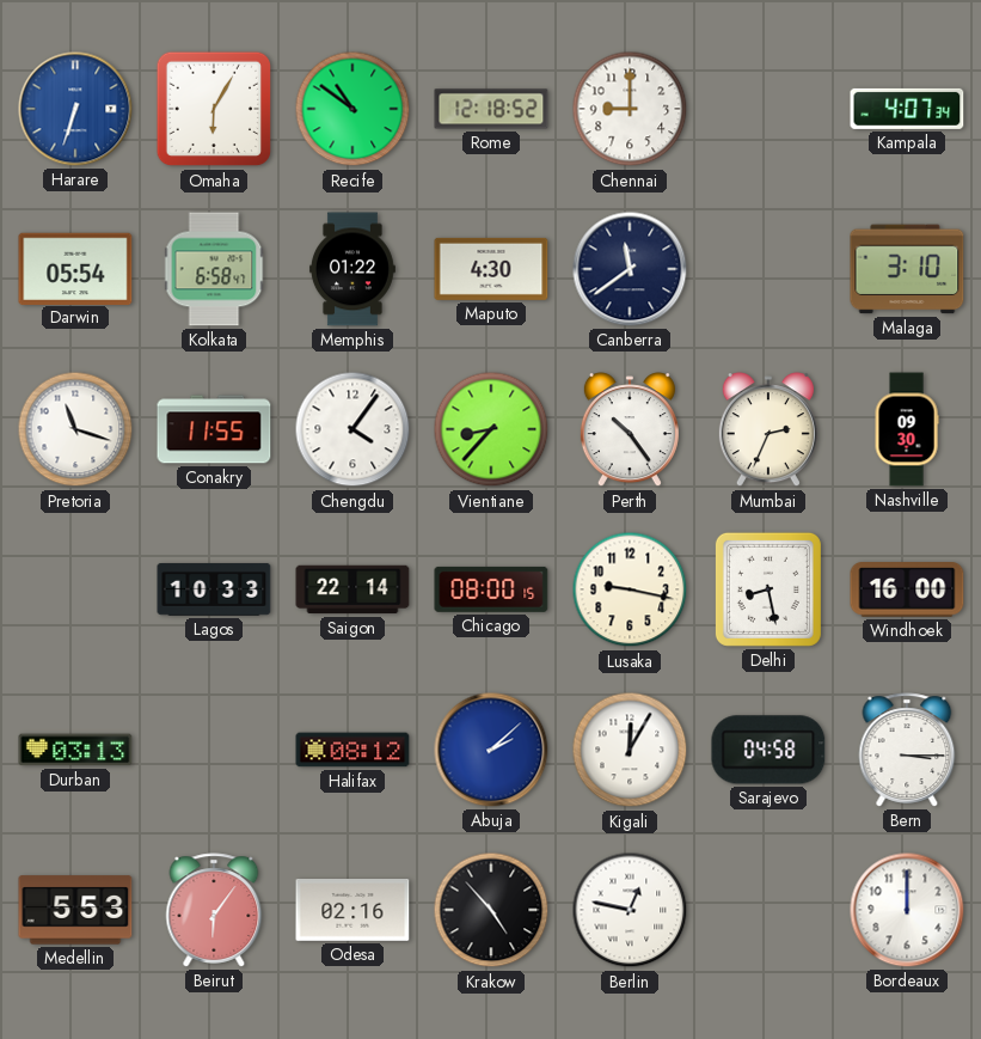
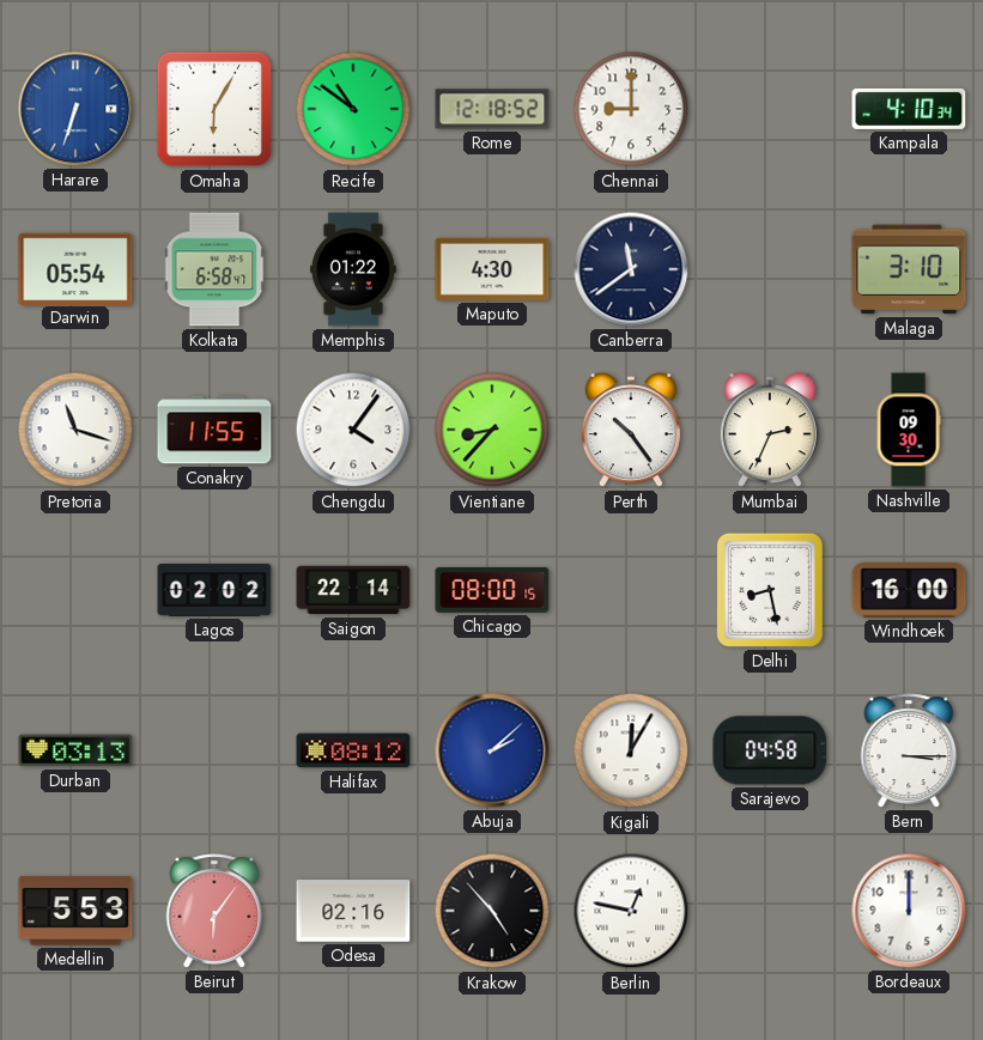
Kampala: 4:07 -> 4:10 (909, 109)
Lagos: 10:33 -> 02:02 (214, 590)
Lusaka: 9:17 -> none (630, 589)
